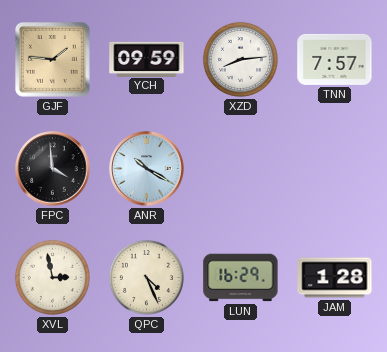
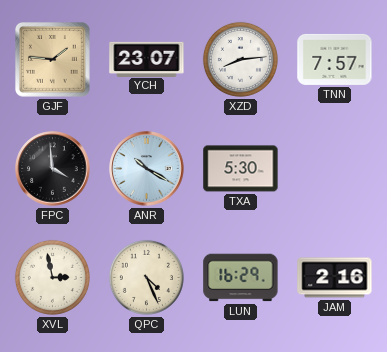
YCH: 09:59 -> 23:07 (147, 59)
TXA: none -> 5:30 (241, 169)
JAM: 1:28 -> 2:16 (335, 278)
